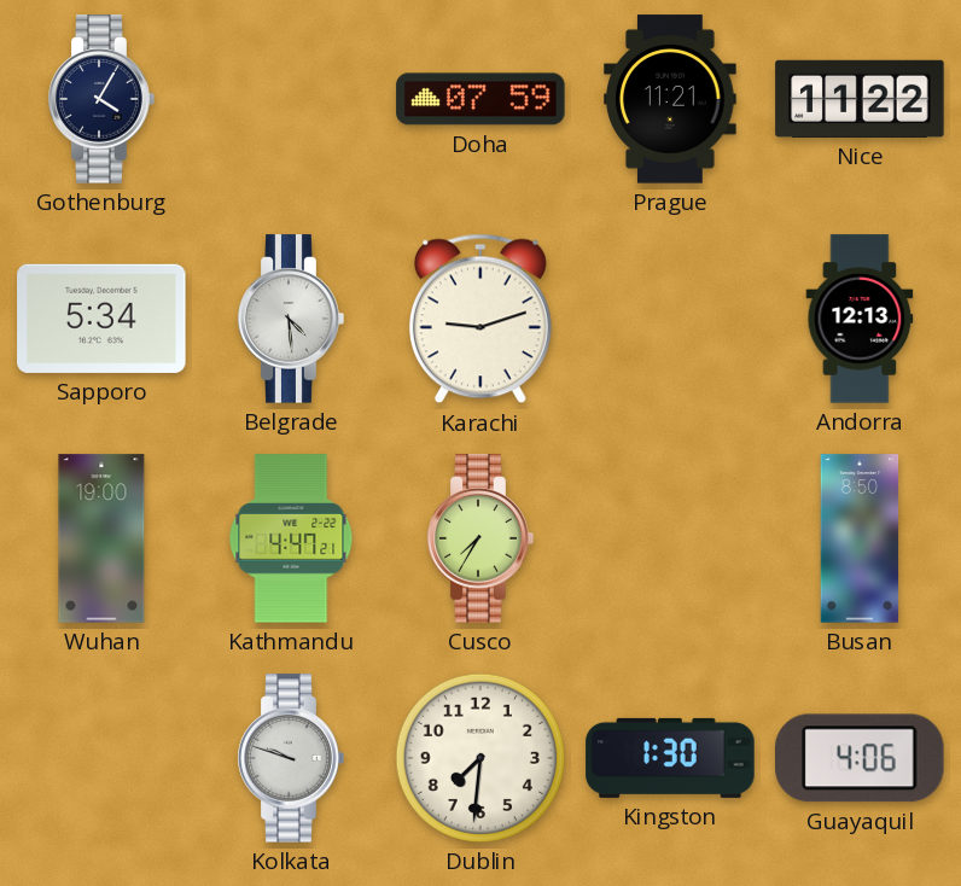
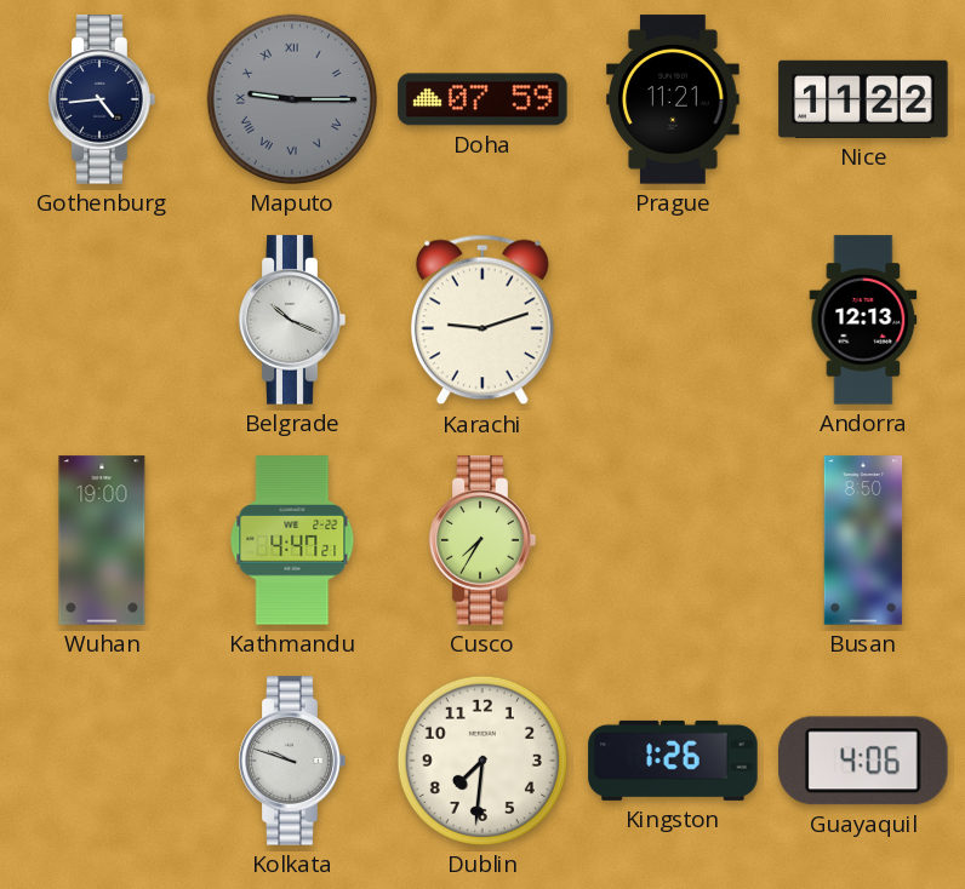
Gothenburg: 4:05 -> 4:44 (102, 99)
Maputo: none -> 9:15 (292, 99)
Sapporo: 5:34 -> none (101, 319)
Belgrade: 4:29 -> 10:19 (292, 320)
Kingston: 1:30 -> 1:26 (673, 761)
